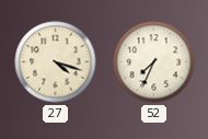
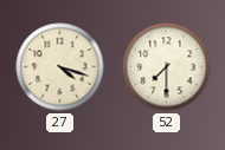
52: 7:34 -> 7:30 (167, 67)
